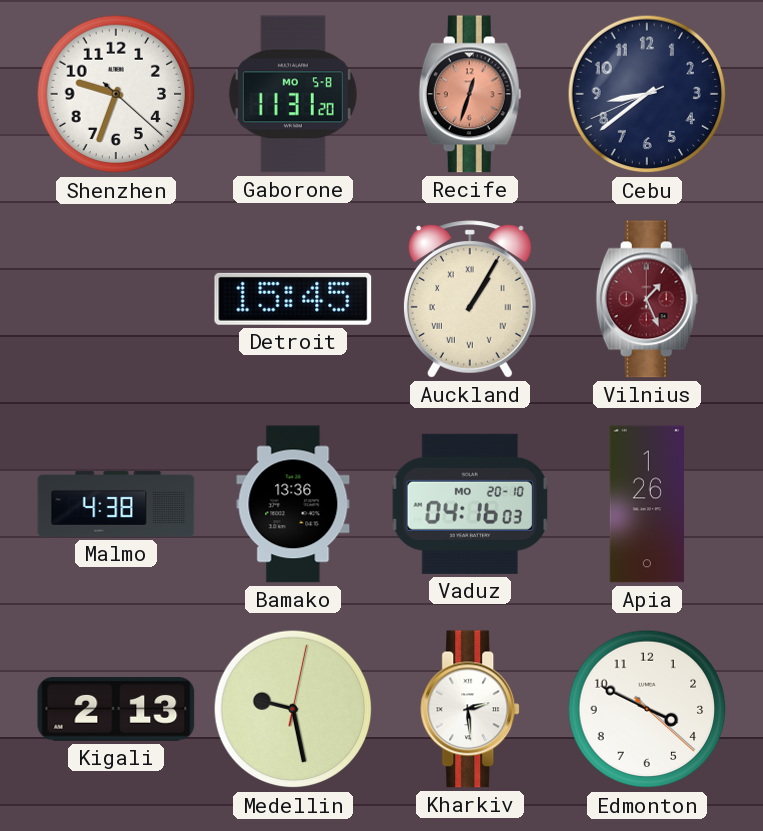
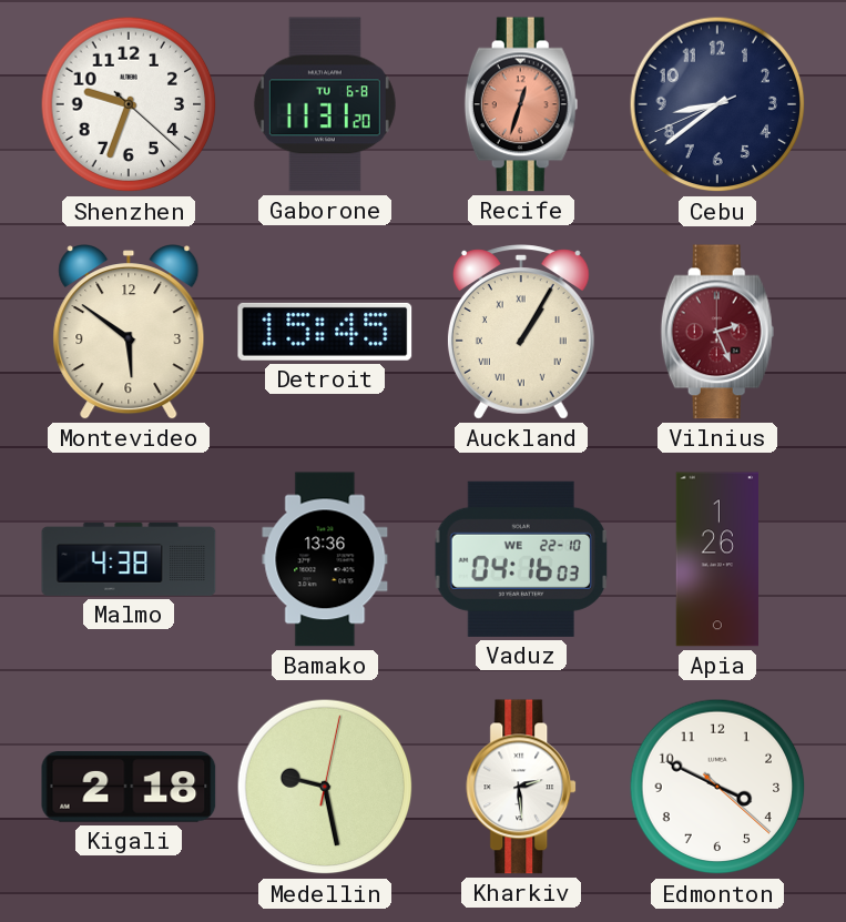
Gaborone date: MO 5-8 -> TU 6-8 (325, 104)
Montevideo: none -> 5:51 (129, 333)
Vilnius: 1:26 -> 2:26 (717, 332)
Vaduz date: MO 20-10 -> WE 22-10 (521, 559)
Kigali: 2:13 -> 2:18 (129, 787)
